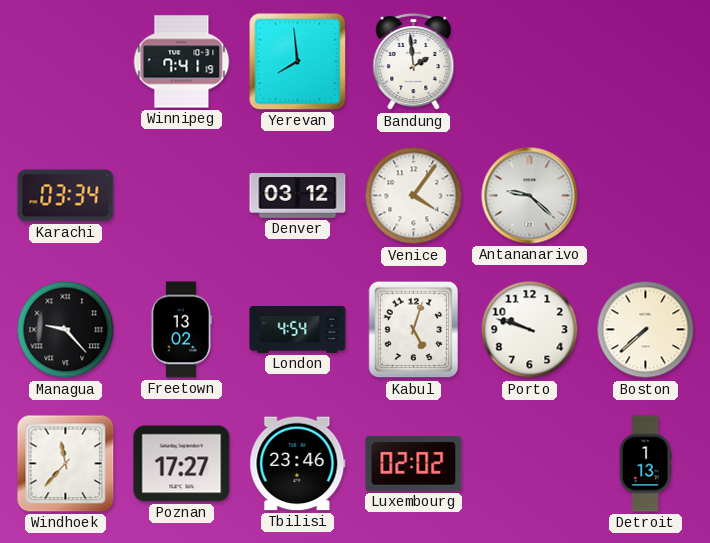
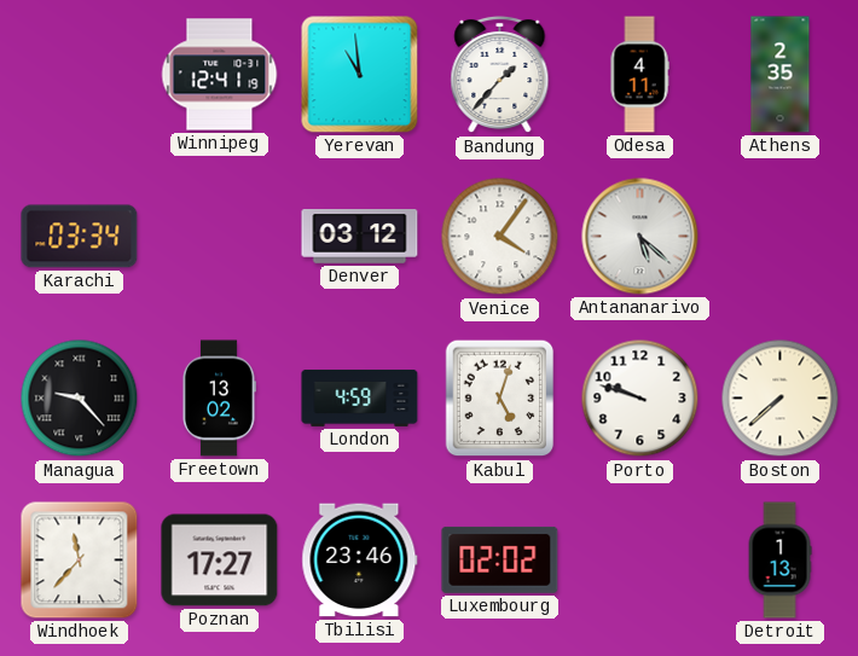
Winnipeg: 7:41 -> 12:41 (220, 75)
Yerevan: 7:59 -> 10:59 (360, 75)
Bandung: 1:59 -> 1:37 (500, 75)
Odesa: none -> 4:11 (639, 75)
Athens: none -> 2:35 (781, 75)
Antananarivo: 9:22 -> 5:22 (640, 237)
London: 4:54 -> 4:59 (360, 397)
